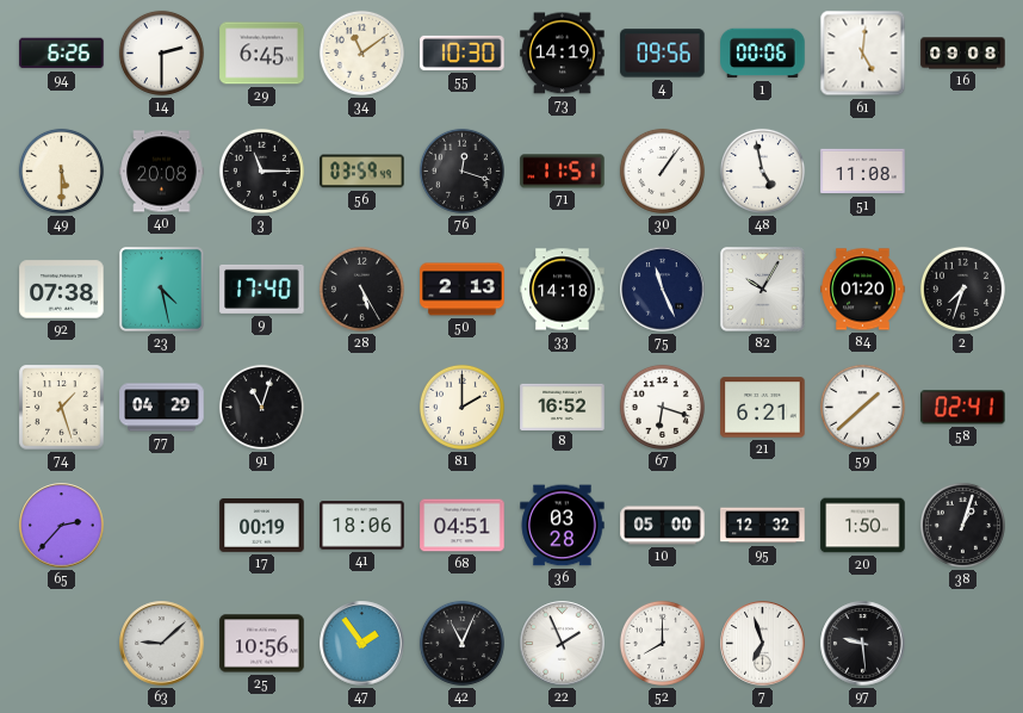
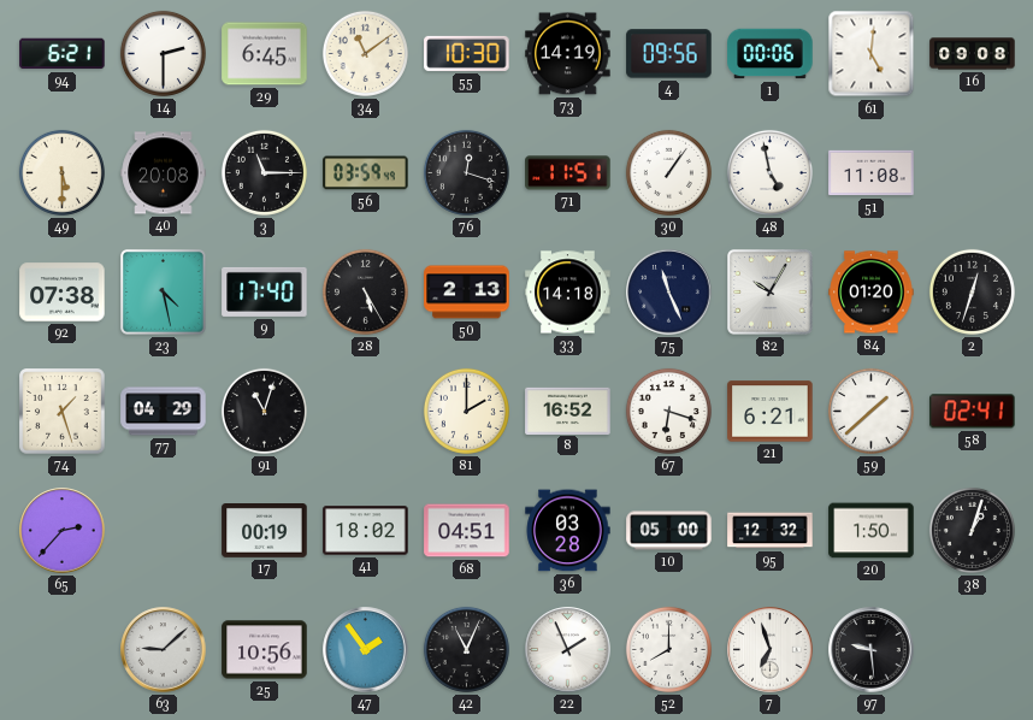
94: 6:26 -> 6:21 (63, 54)
2: 7:33 -> 12:33 (972, 291)
41: 18:06 -> 18:02 (366, 531)
